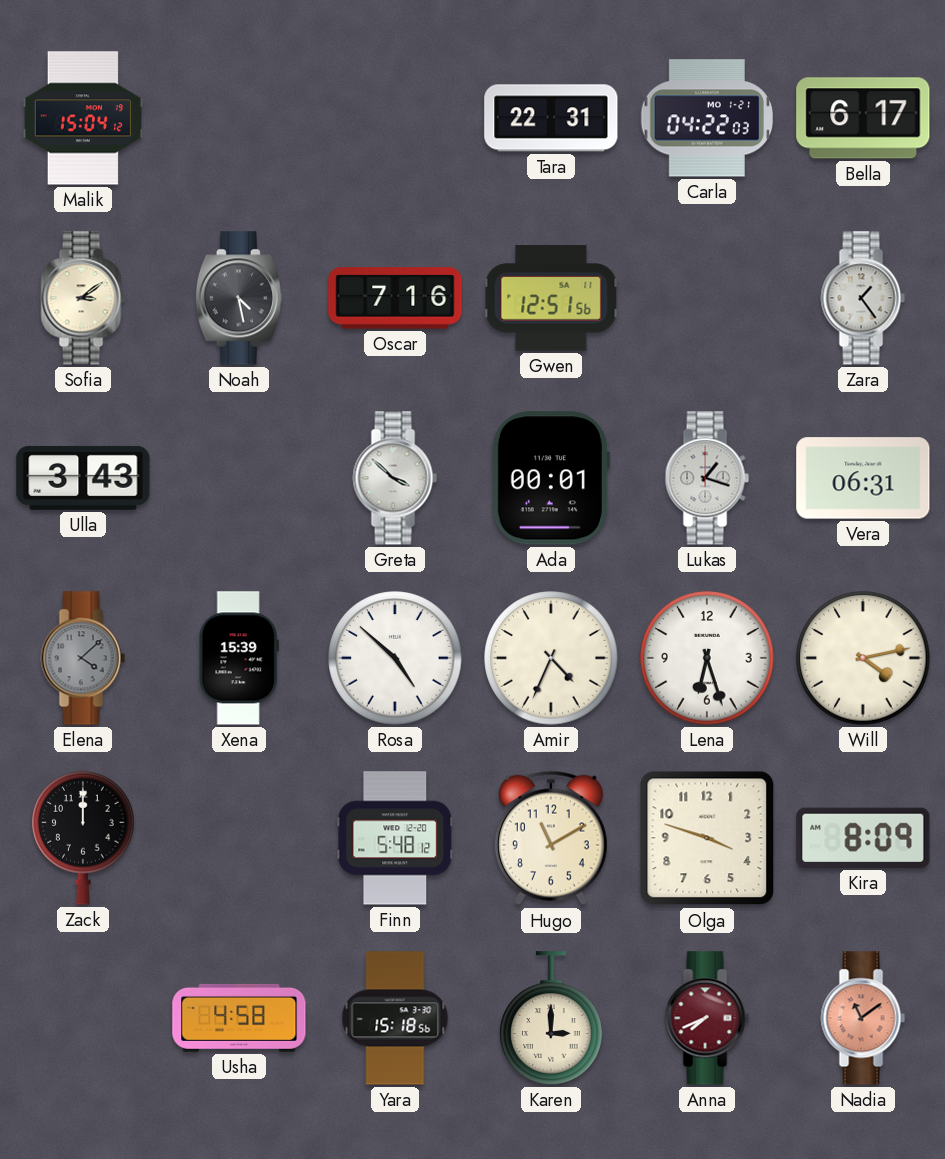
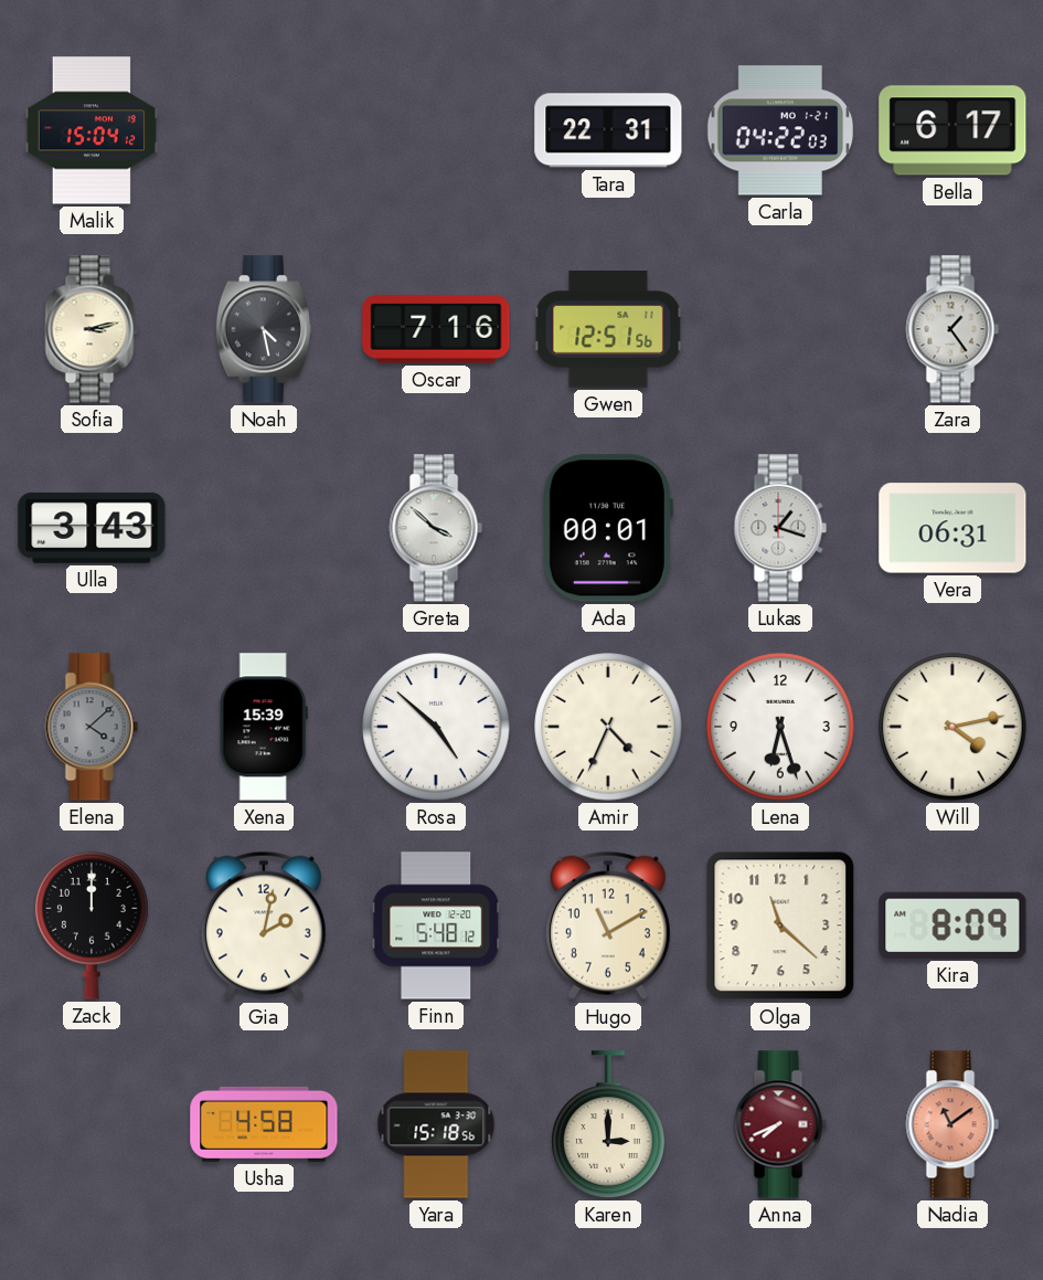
Sofia: 3:09 -> 3:13 (92, 329)
Gia: none -> 2:02 (264, 925)
Olga: 3:48 -> 11:22 (780, 925)
